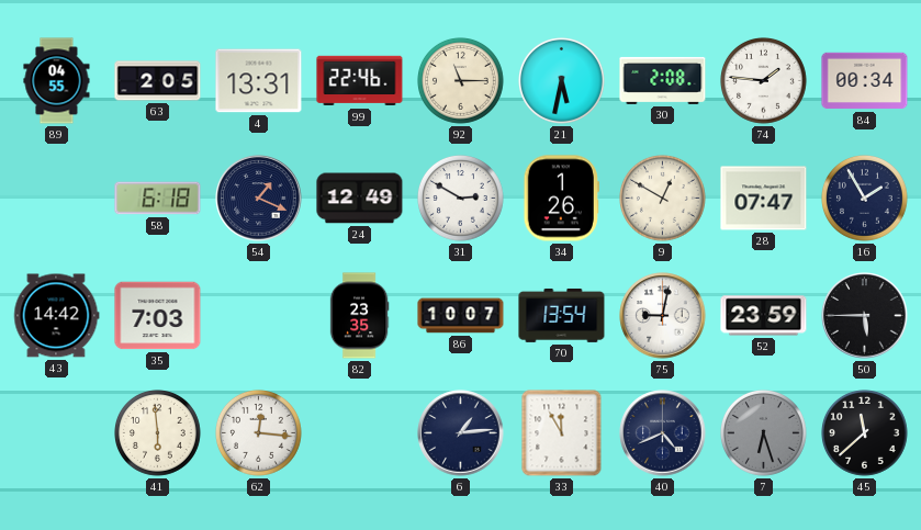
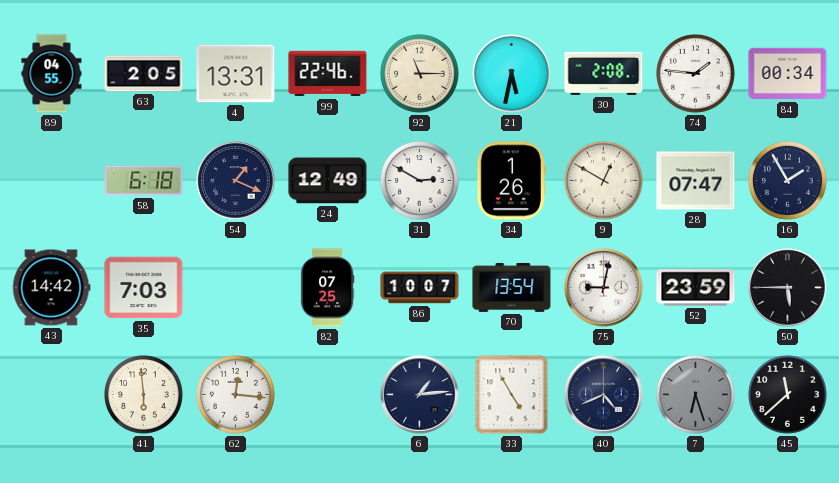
82: 23:35 -> 07:25 (327, 288)
33: 11:55 -> 4:55 (512, 395)
